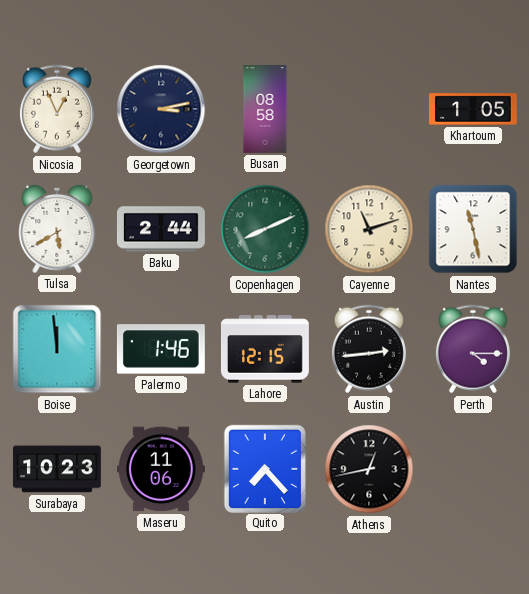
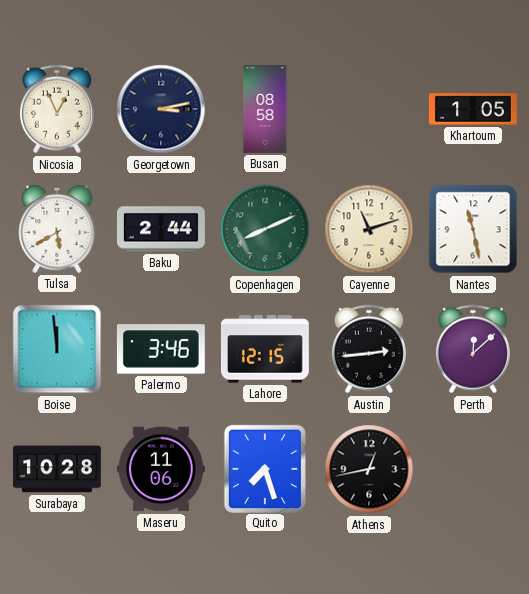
Palermo: 1:46 -> 3:46 (161, 349)
Perth: 4:15 -> 12:08 (473, 349)
Surabaya: 10:23 -> 10:28 (57, 469)
Quito: 7:23 -> 7:27 (264, 468)
